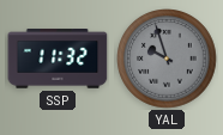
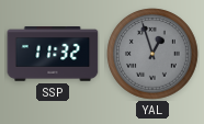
YAL: 9:57 -> 12:57 (152, 54)
